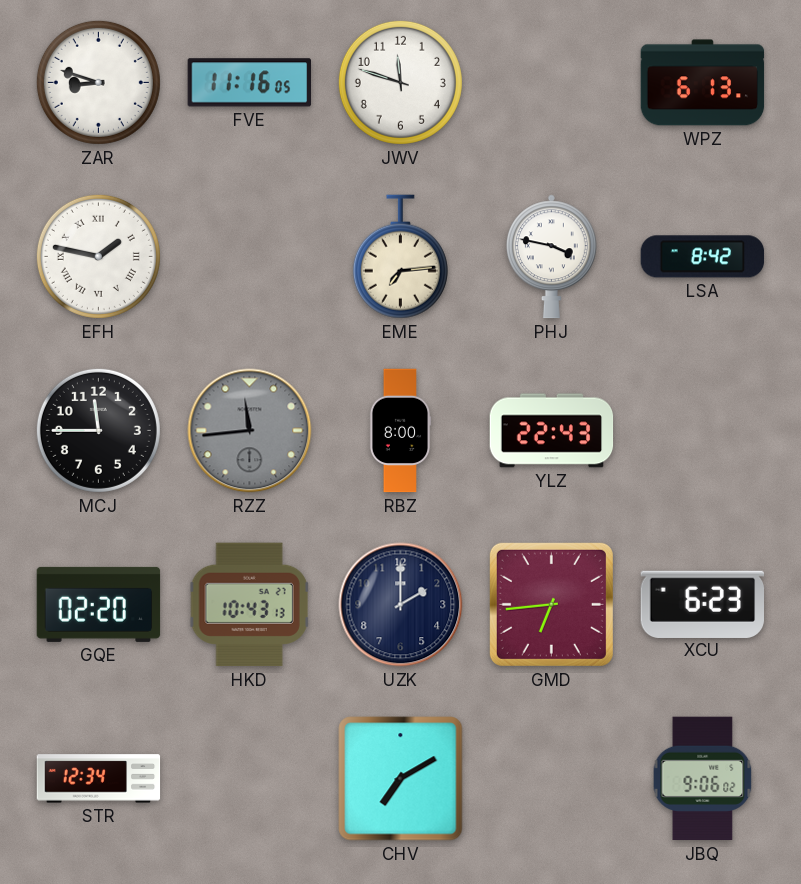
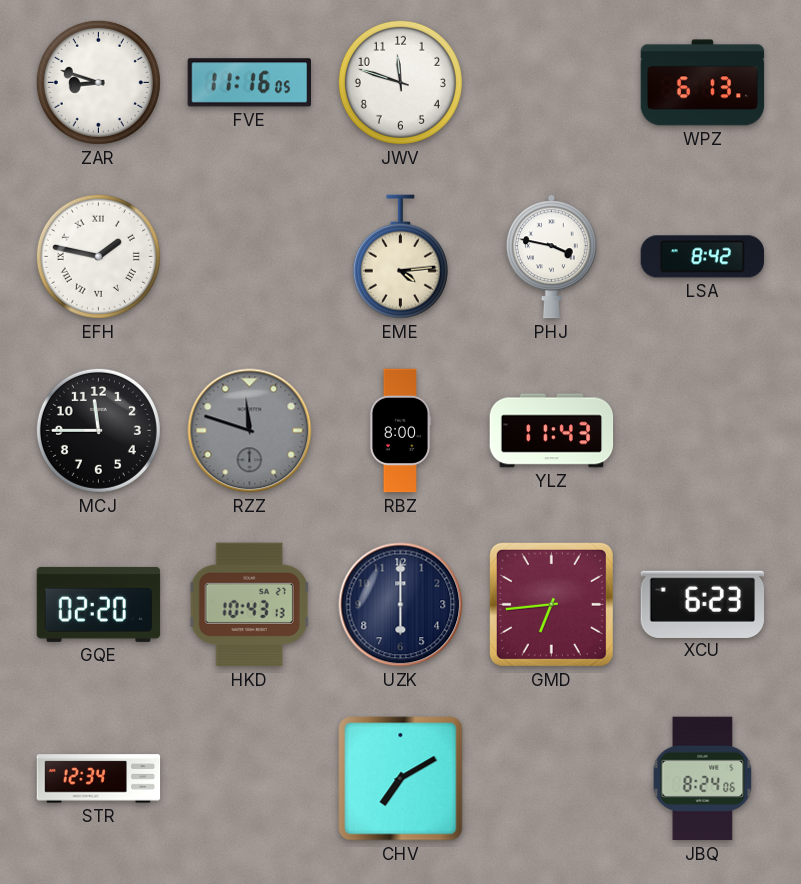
EME: 7:14 -> 4:14 (400, 257)
RZZ: 11:44 -> 11:48 (250, 431)
YLZ: 22:43 -> 11:43 (552, 431)
UZK: 2:00 -> 6:00 (401, 605)
JBQ: 9:06 -> 8:24 (703, 779)
